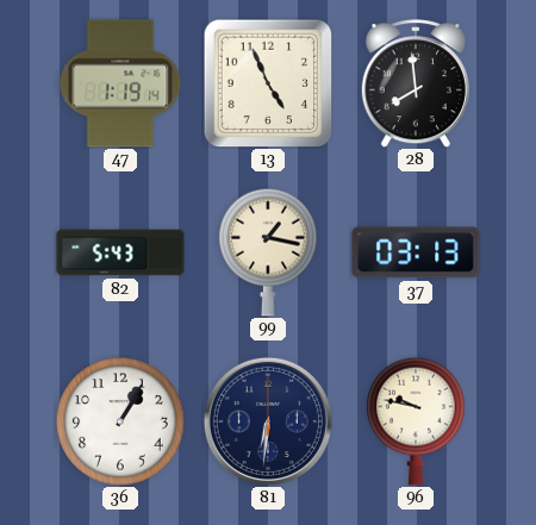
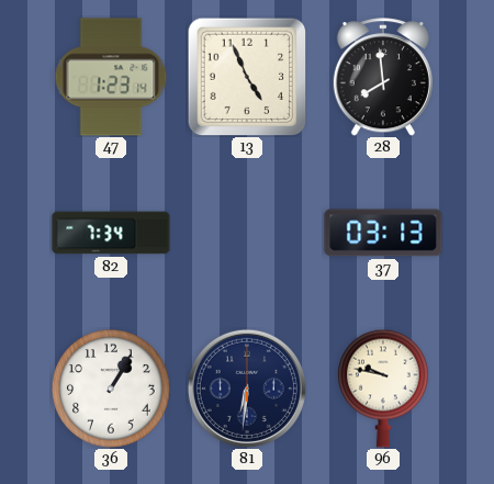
47: 1:19 -> 1:23 (111, 77)
82: 5:43 -> 7:34 (111, 233)
99: 1:17 -> none (268, 252)
